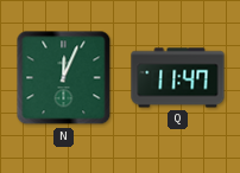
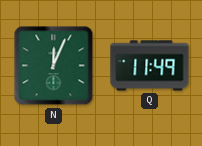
Q: 11:47 -> 11:49 (150, 66)
